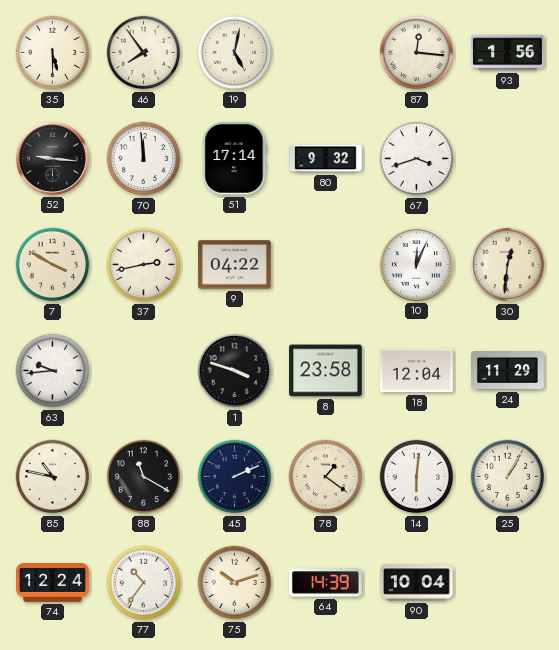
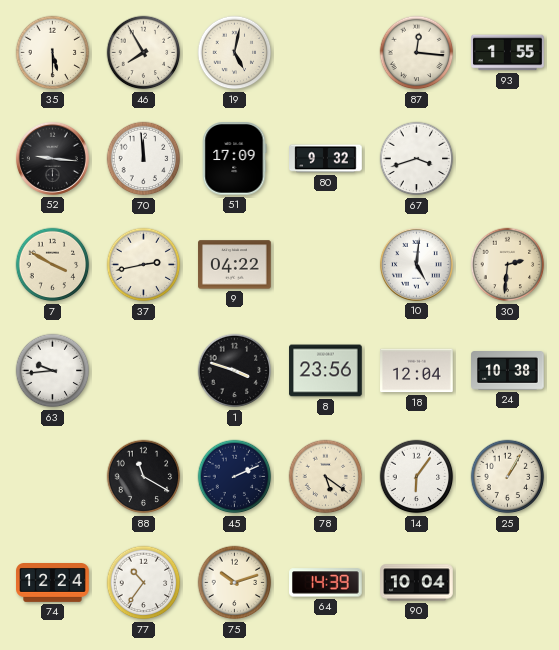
46: 7:54 -> 7:55 (144, 53)
93: 1:56 -> 1:55 (508, 53)
51: 17:14 -> 17:09 (235, 159)
10: 12:04 -> 5:01 (416, 264)
30: 12:31 -> 2:31 (508, 265)
8: 23:58 -> 23:56 (326, 371)
24: 11:29 -> 10:38 (508, 371)
85: 10:47 -> none (53, 477)
78: 1:21 -> 5:21 (326, 477)
14: 6:01 -> 6:06 (417, 477)
